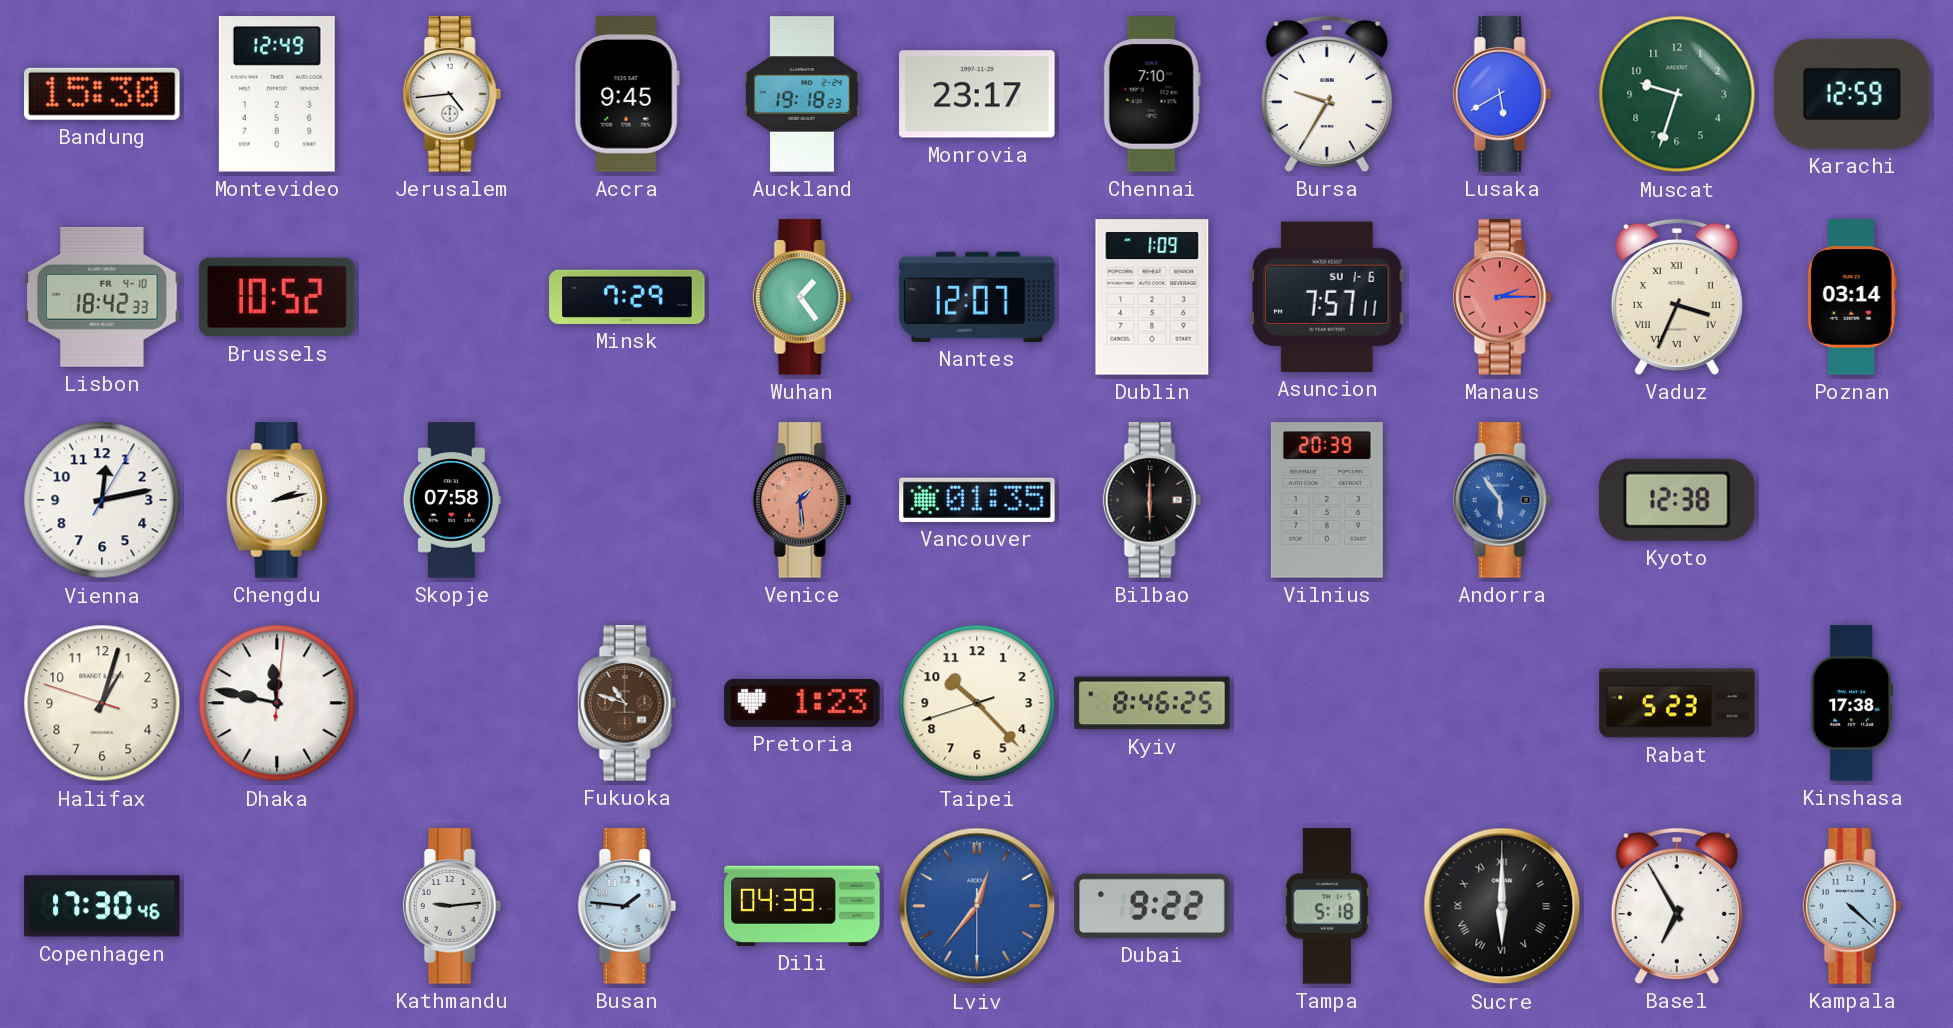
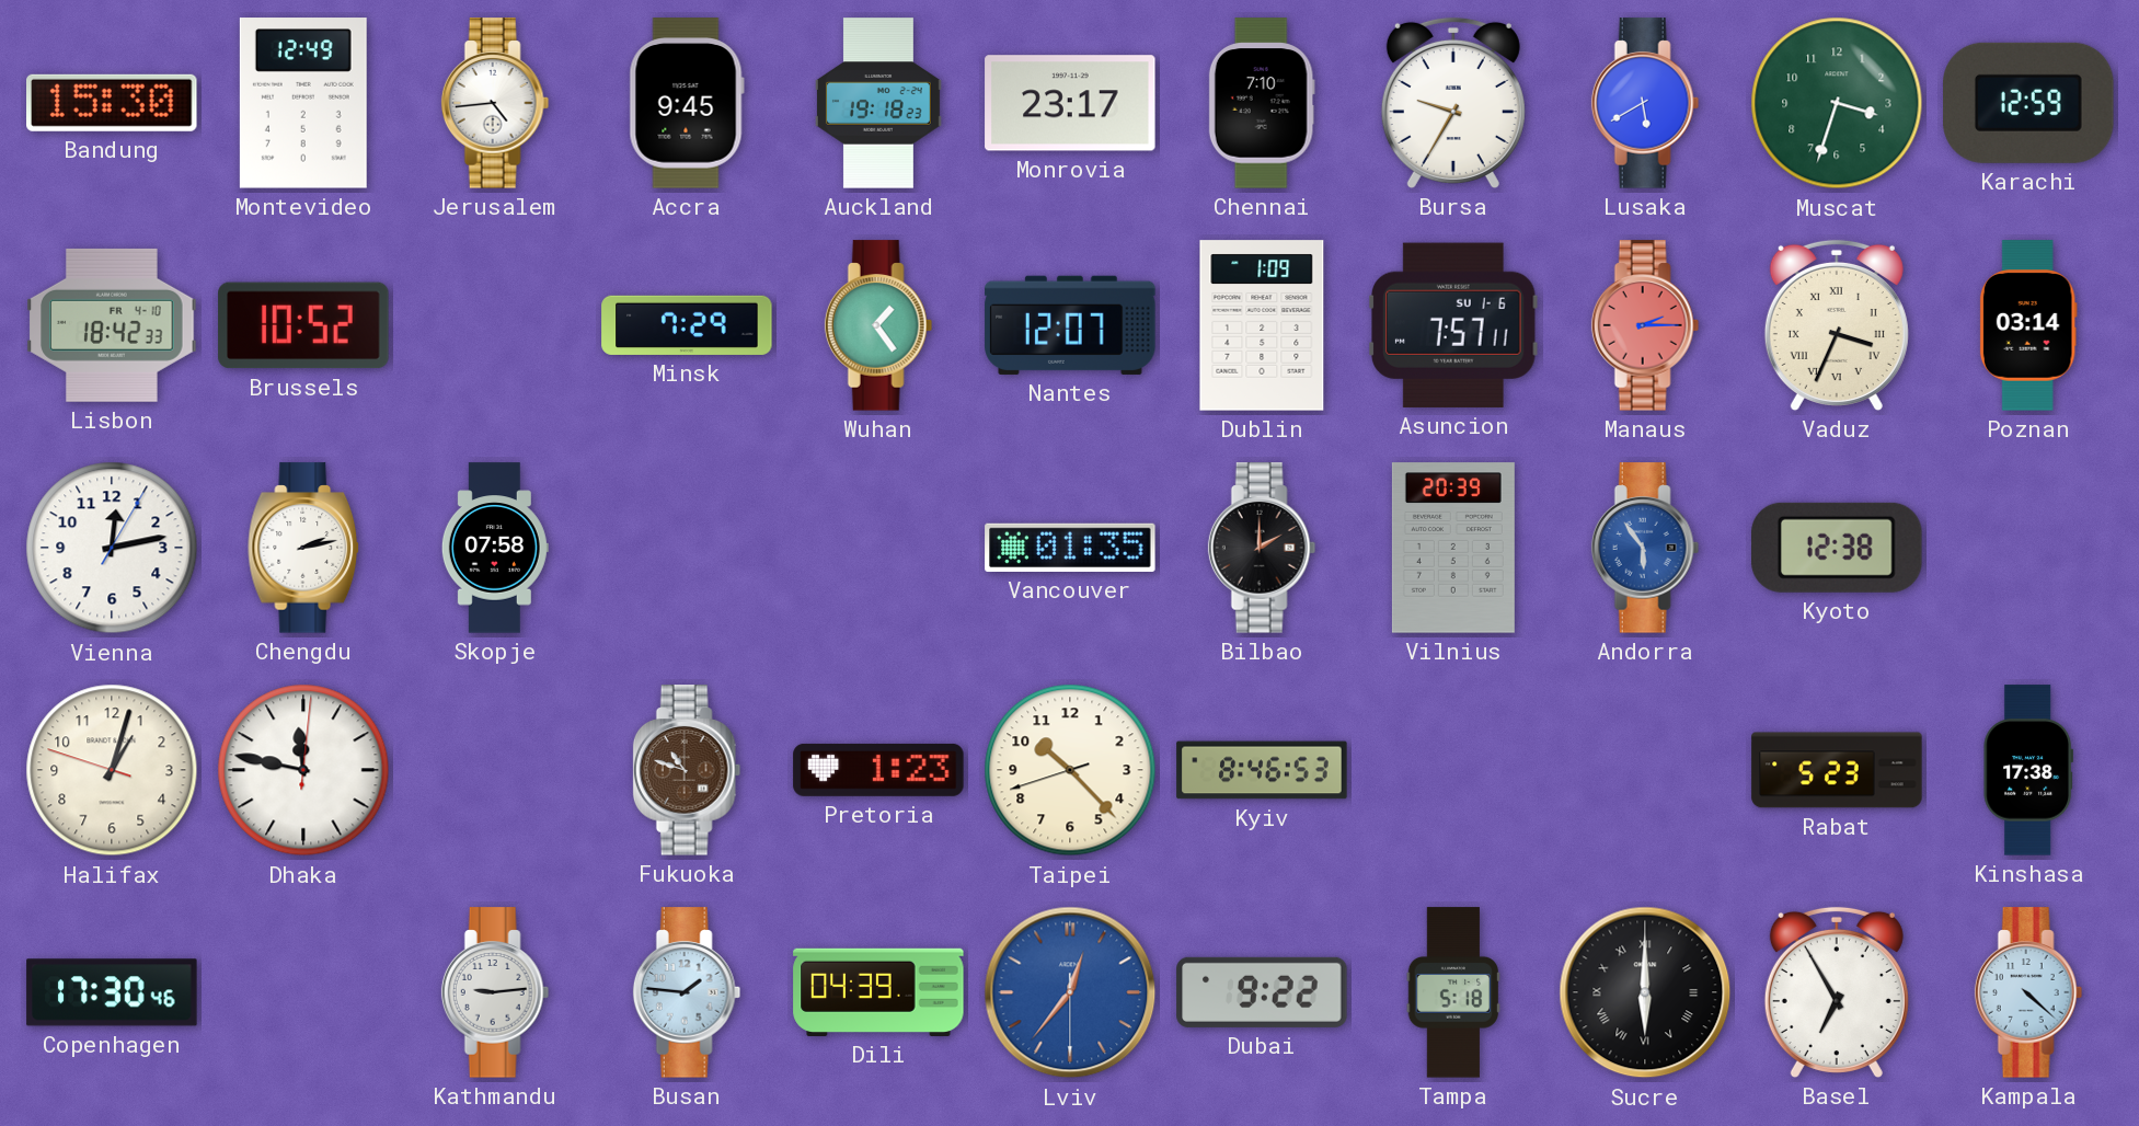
Muscat: 9:33 -> 3:33 (1837, 103)
Venice: 1:29 -> none (802, 500)
Bilbao: 6:00 -> 2:00 (1262, 548)
Kyiv: 8:46:25 -> 8:46:53 (1262, 770)
